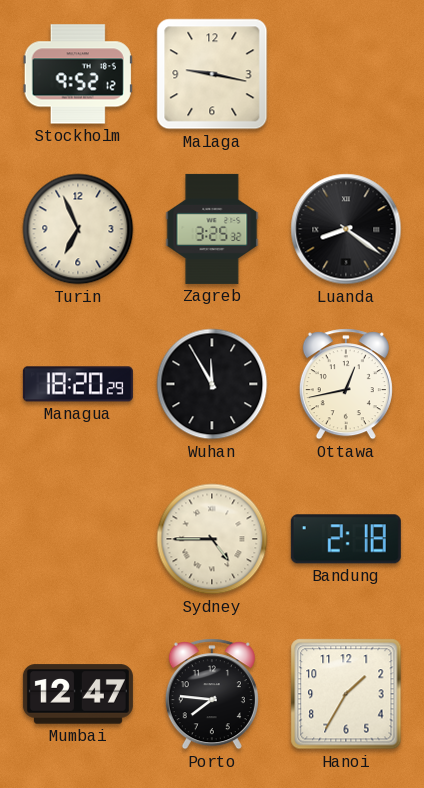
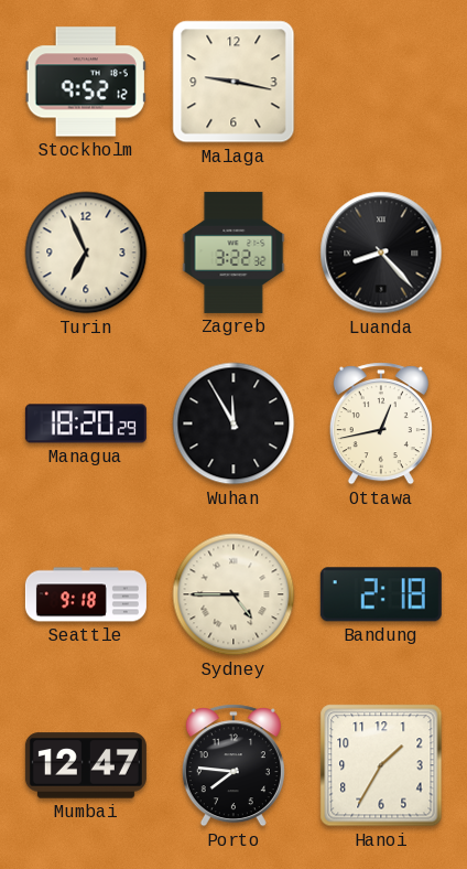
Zagreb: 3:25 -> 3:22 (233, 253)
Luanda: 8:21 -> 8:23 (381, 253)
Seattle: none -> 9:18 (86, 594)
